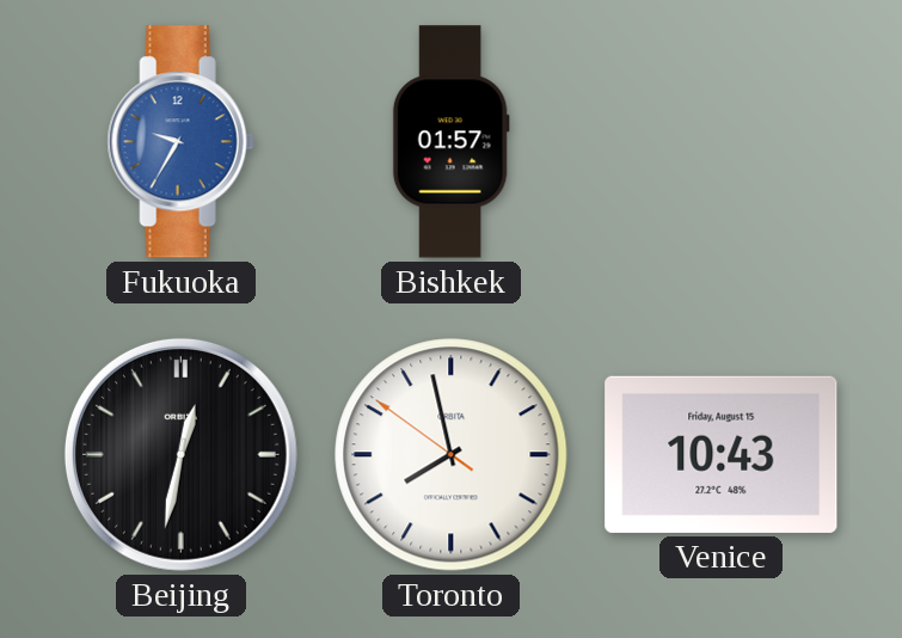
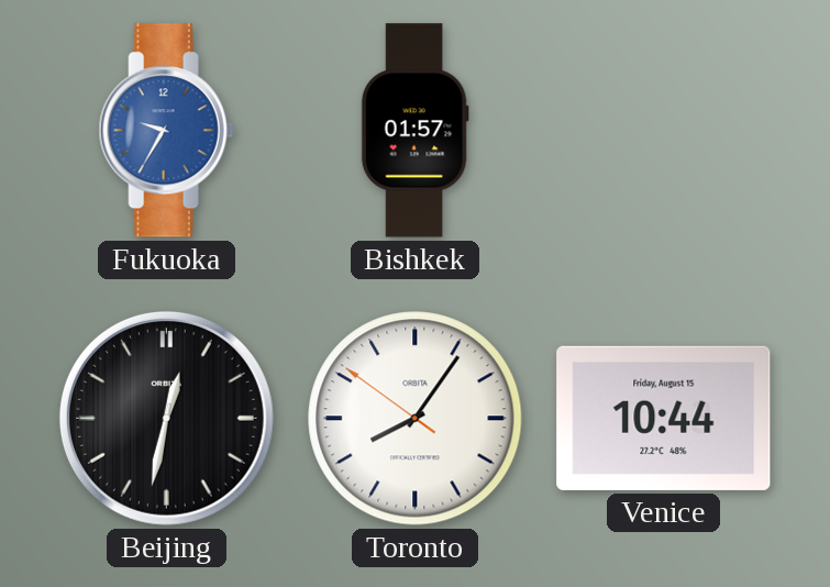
Toronto: 7:57 -> 8:05 (416, 419)
Venice: 10:43 -> 10:44 (664, 418)
